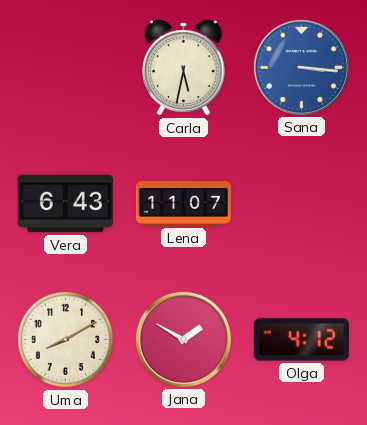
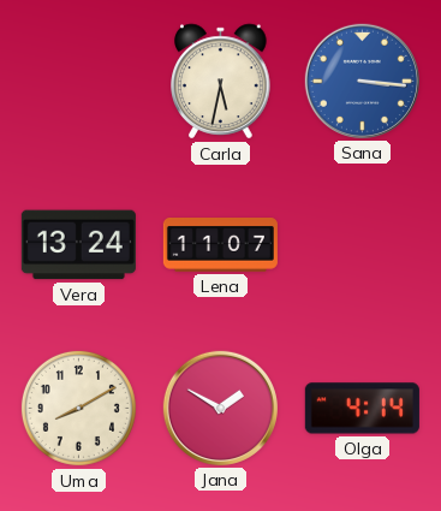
Vera: 6:43 -> 13:24 (78, 245)
Olga: 4:12 -> 4:14 (362, 409)
